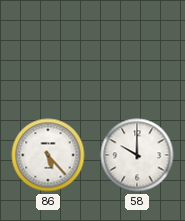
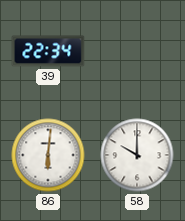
39: none -> 22:34 (48, 51)
86: 5:23 -> 6:01 (48, 155)
